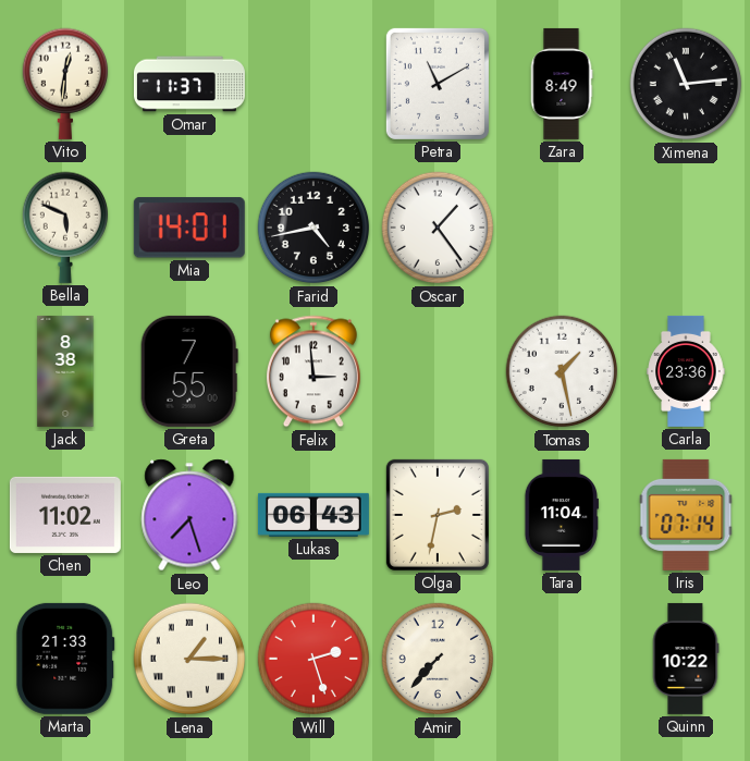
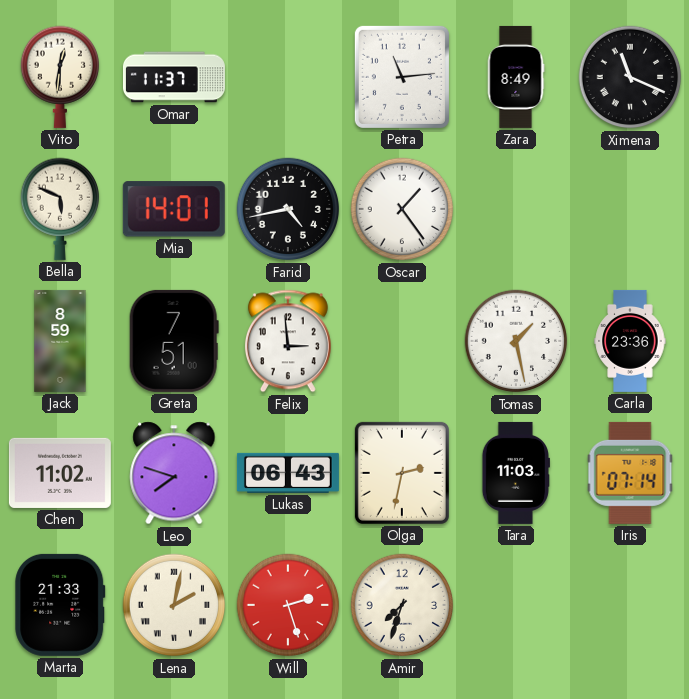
Petra: 11:10 -> 11:14 (402, 77)
Ximena: 11:14 -> 11:19 (630, 77)
Jack: 8:38 -> 8:59 (60, 341)
Greta: 7:55 -> 7:51 (174, 341)
Leo: 7:27 -> 7:48 (174, 473)
Tara: 11:04 -> 11:03 (516, 473)
Lena: 1:15 -> 2:02 (174, 605)
Amir: 7:37 -> 7:33 (402, 605)
Quinn: 10:22 -> none (686, 659)
